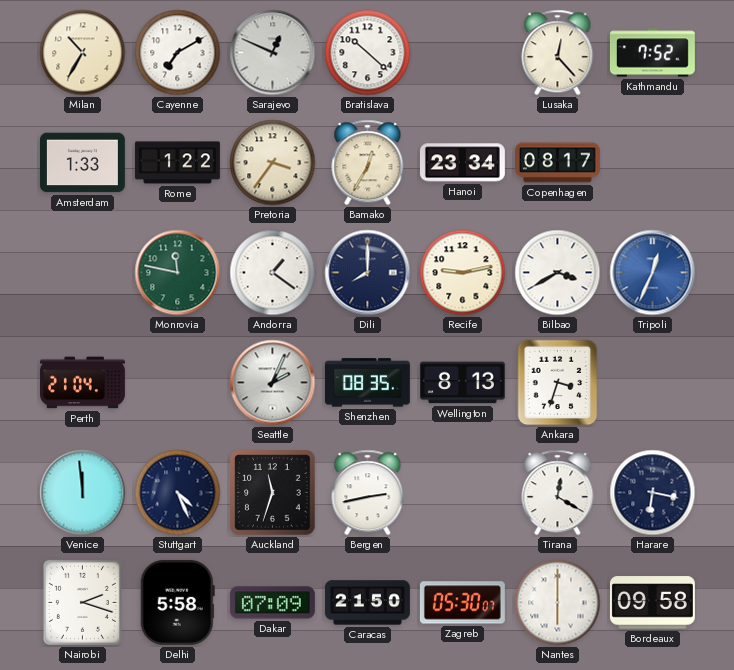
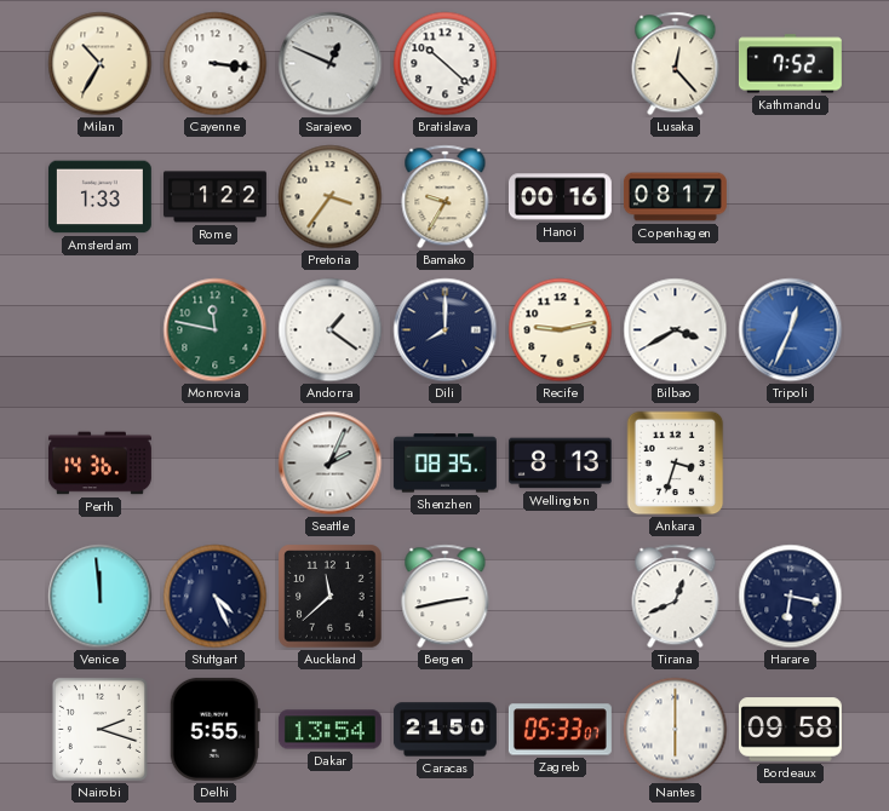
Cayenne: 7:10 -> 3:16 (216, 64)
Bamako: 12:35 -> 9:35 (446, 197)
Hanoi: 23:34 -> 00:16 (560, 197)
Perth: 21:04 -> 14:36 (99, 464)
Auckland: 11:33 -> 11:38 (331, 597)
Tirana: 12:20 -> 12:41 (676, 597)
Delhi: 5:58 -> 5:55 (214, 729)
Dakar: 07:09 -> 13:54 (329, 730)
Zagreb: 05:30 -> 05:33 (560, 730)
